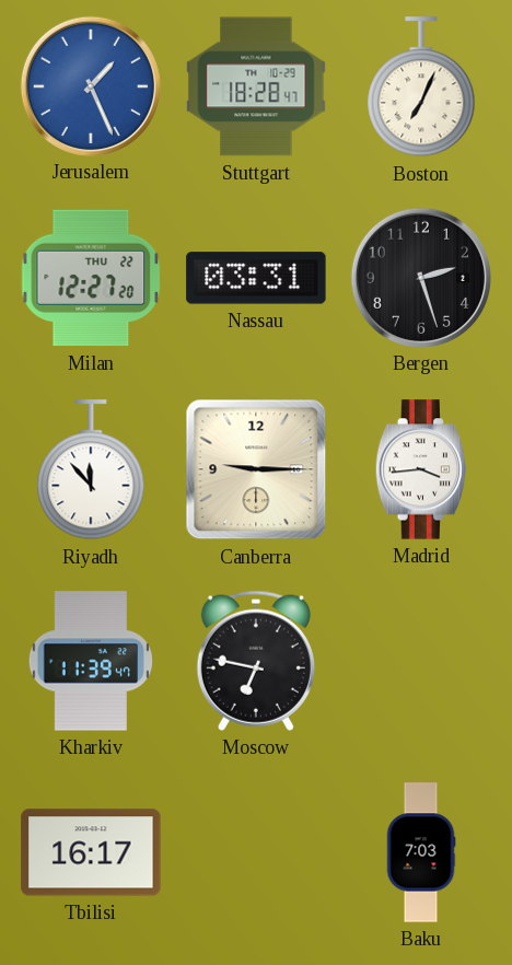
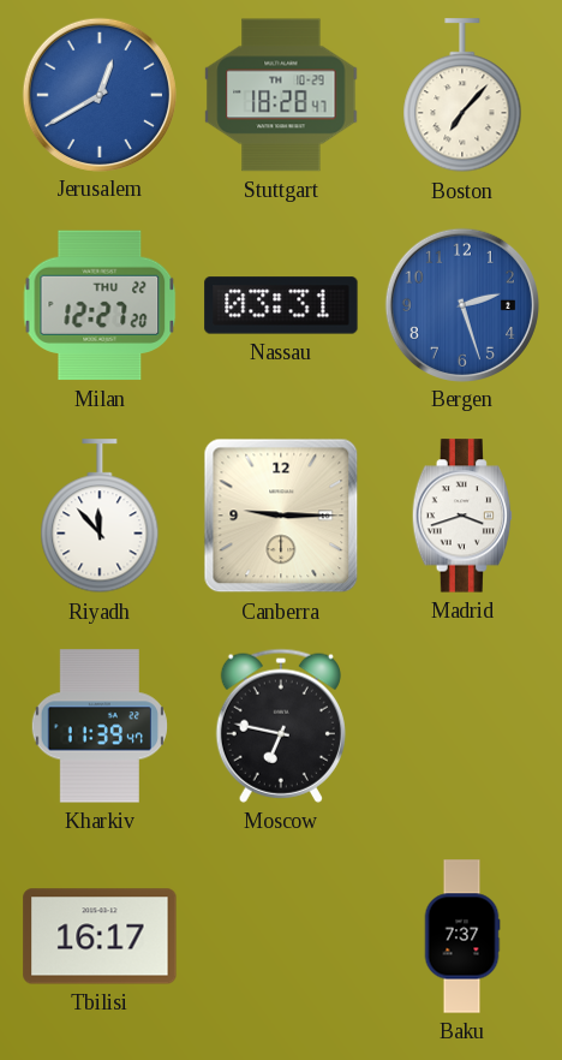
Jerusalem: 1:26 -> 12:40 (98, 94)
Boston: 7:04 -> 7:07 (462, 96)
Bergen dial: black -> blue (461, 304)
Madrid: 3:44 -> 3:42 (462, 516)
Baku: 7:03 -> 7:37 (462, 936)
